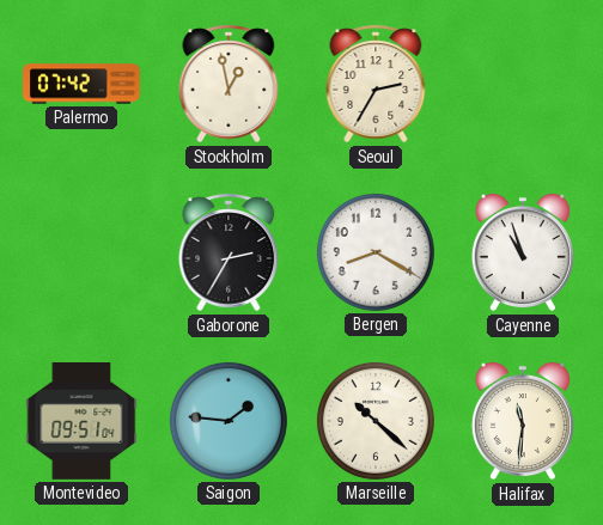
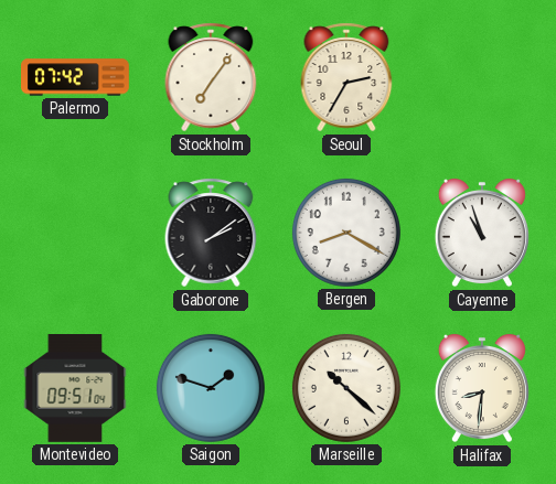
Stockholm: 12:58 -> 7:06 (211, 77)
Gaborone: 2:35 -> 2:09 (211, 233)
Saigon: 1:46 -> 1:48 (211, 388)
Halifax: 11:31 -> 8:31 (482, 388)
